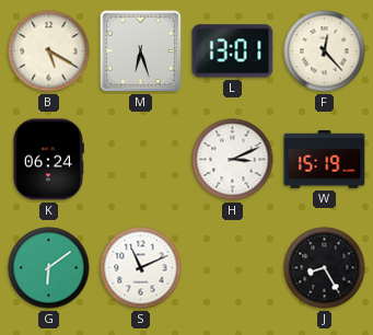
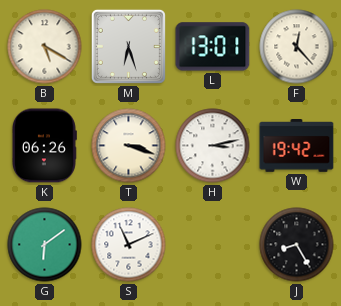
K: 06:24 -> 06:26 (44, 146)
T: none -> 3:18 (129, 146)
H: 3:11 -> 3:13 (213, 146)
W: 15:19 -> 19:42 (297, 146)
